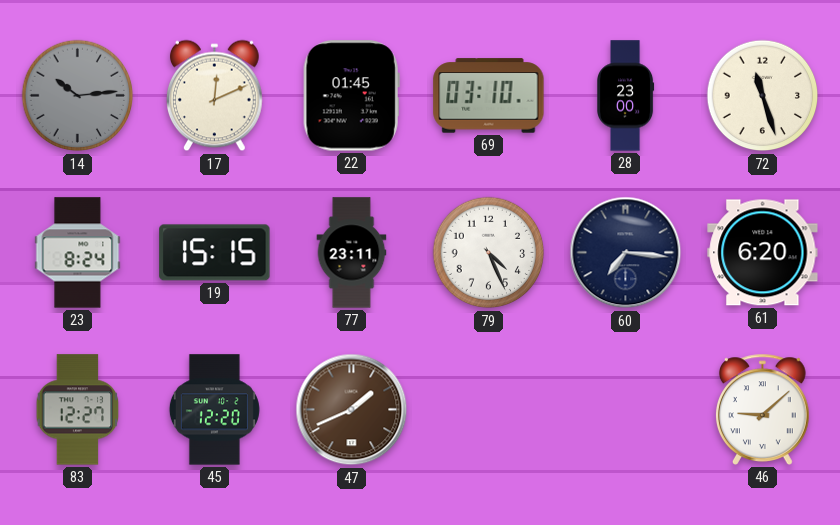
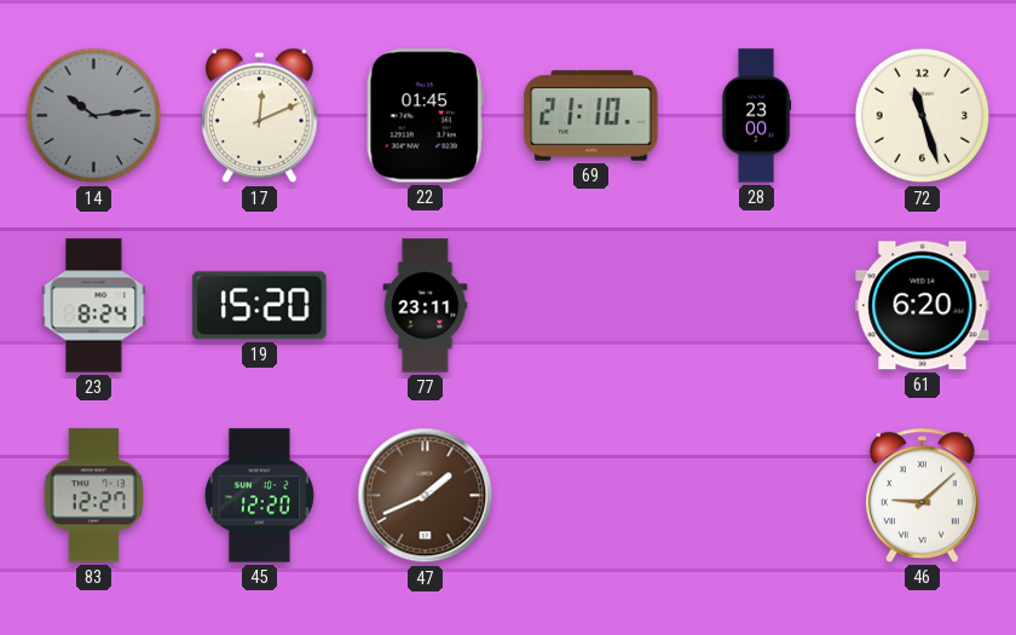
69: 03:10 -> 21:10 (591, 116)
19: 15:15 -> 15:20 (260, 306)
79: 4:26 -> none (489, 253)
60: 7:16 -> none (626, 253)
